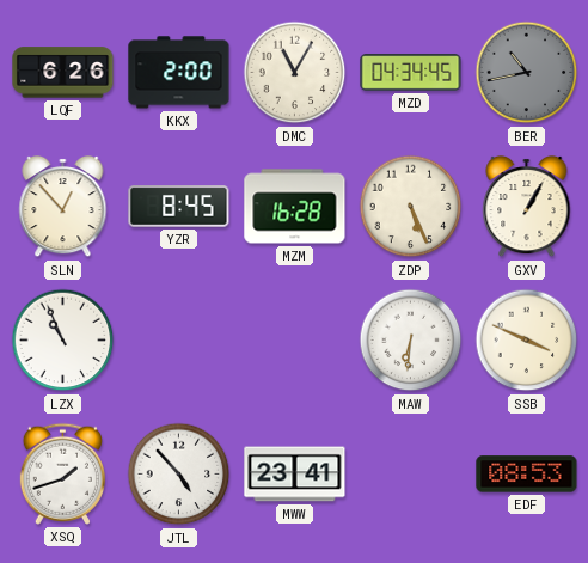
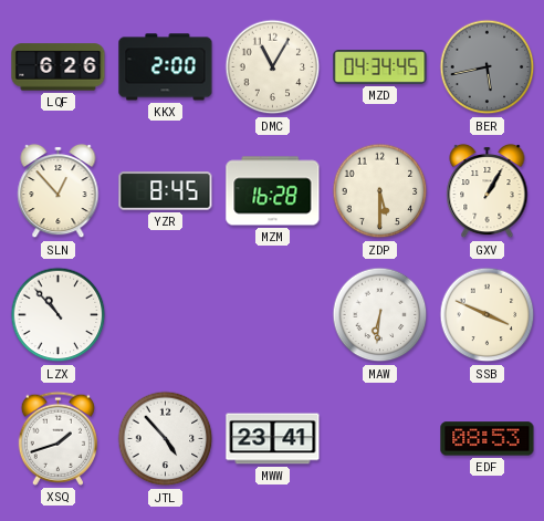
BER: 10:43 -> 5:43 (488, 67)
ZDP: 5:26 -> 5:30 (380, 191)
LZX: 10:56 -> 10:53 (59, 315)
